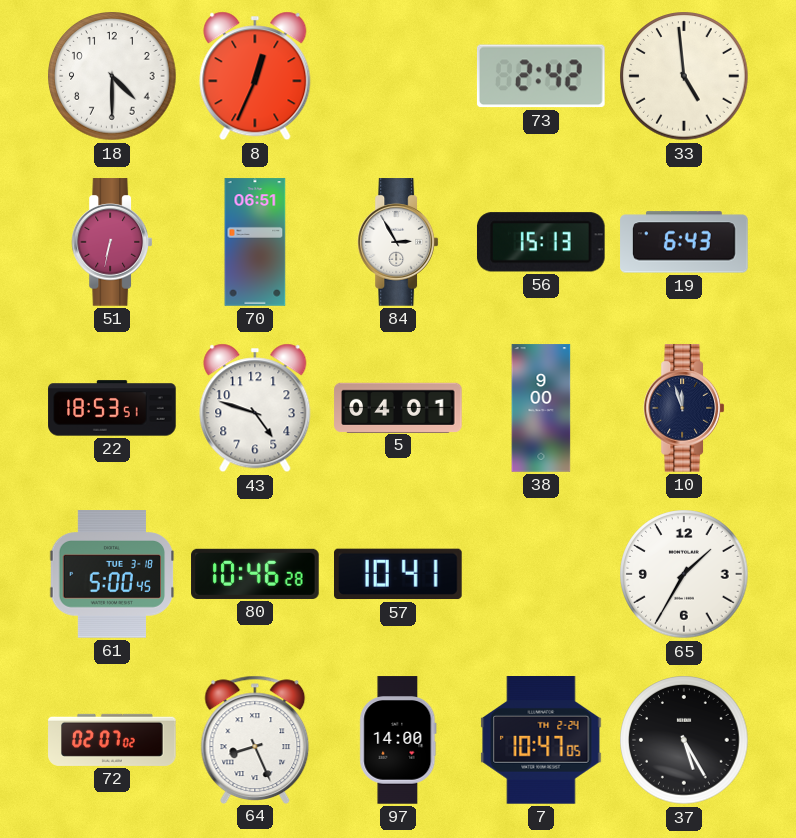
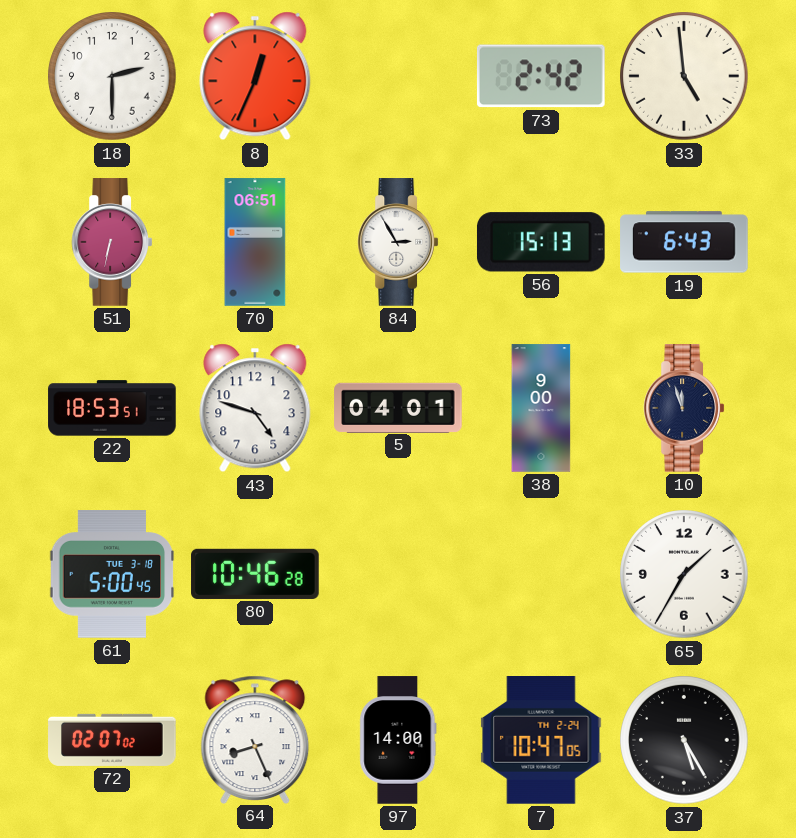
18: 4:30 -> 2:30 (112, 76)
57: 10:41 -> none (399, 574)
